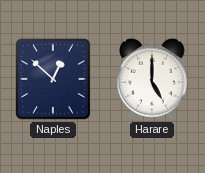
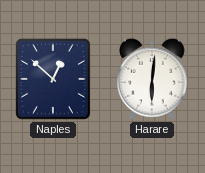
Harare: 5:00 -> 6:01 (152, 79)
